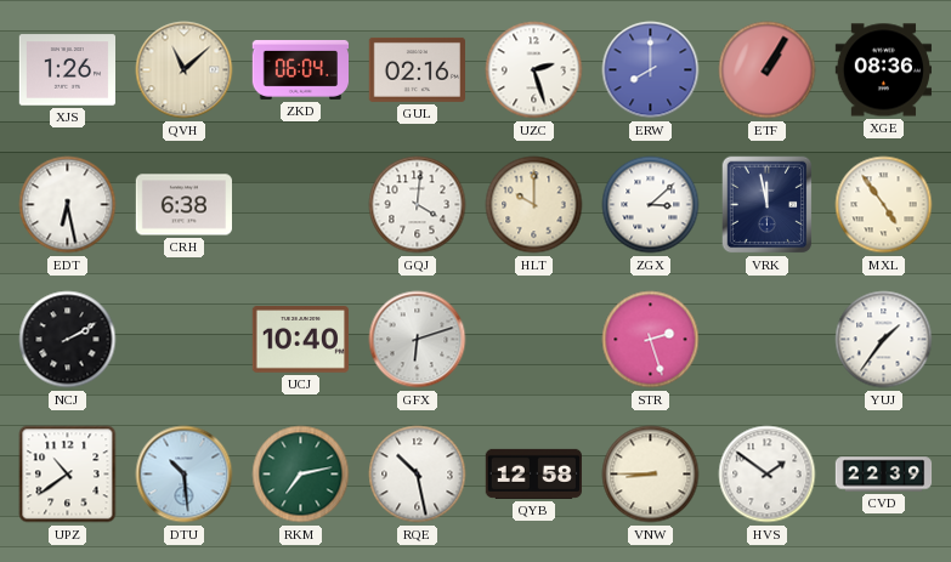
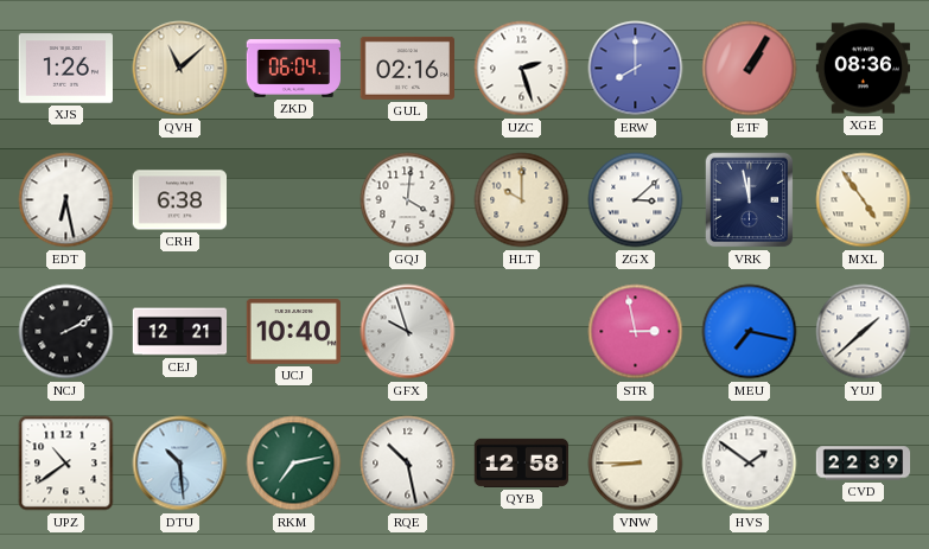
CEJ: none -> 12:21 (180, 332)
GFX: 6:12 -> 9:57 (408, 332)
STR: 2:27 -> 2:58 (636, 332)
MEU: none -> 7:17 (750, 332)
YUJ: 1:36 -> 1:38 (864, 332)
